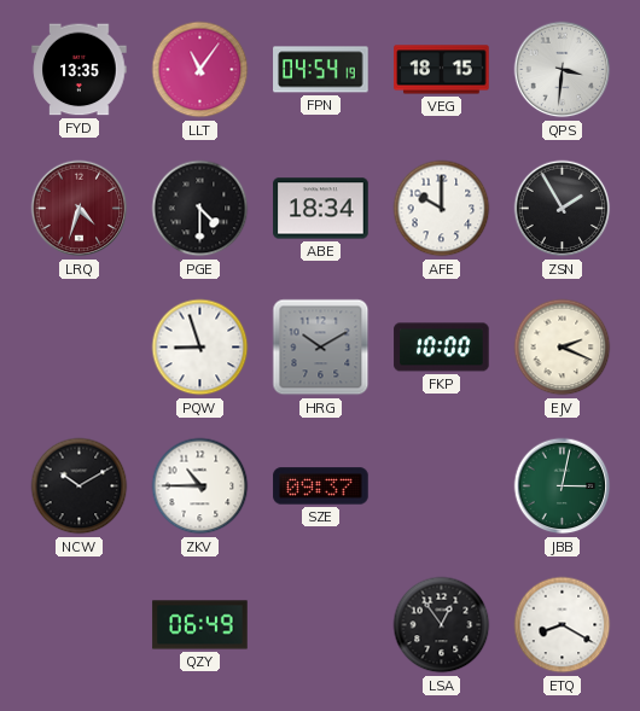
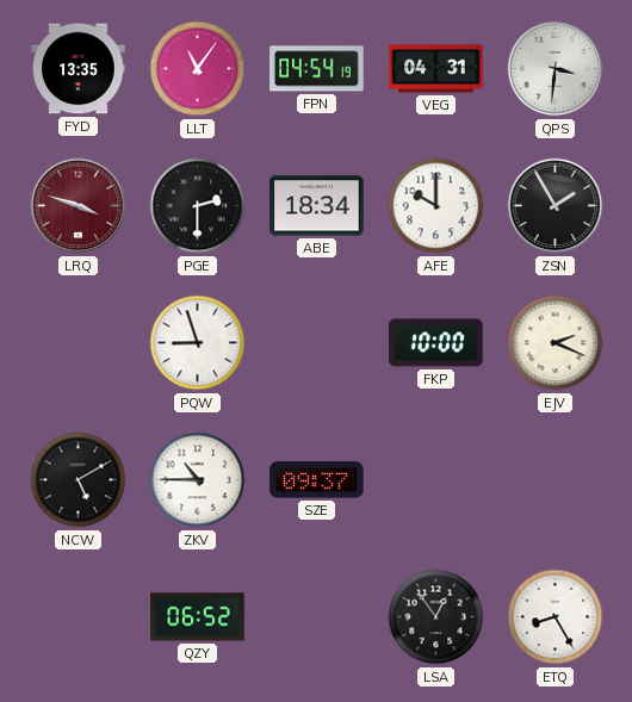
VEG: 18:15 -> 04:31 (436, 69)
LRQ: 4:33 -> 3:48 (79, 206)
PGE: 4:30 -> 2:30 (198, 206)
HRG: 10:10 -> none (321, 348)
NCW: 10:10 -> 5:10 (79, 480)
JBB: 3:02 -> none (563, 486)
QZY: 06:49 -> 06:52 (198, 617)
ETQ: 8:20 -> 8:25 (556, 617)
